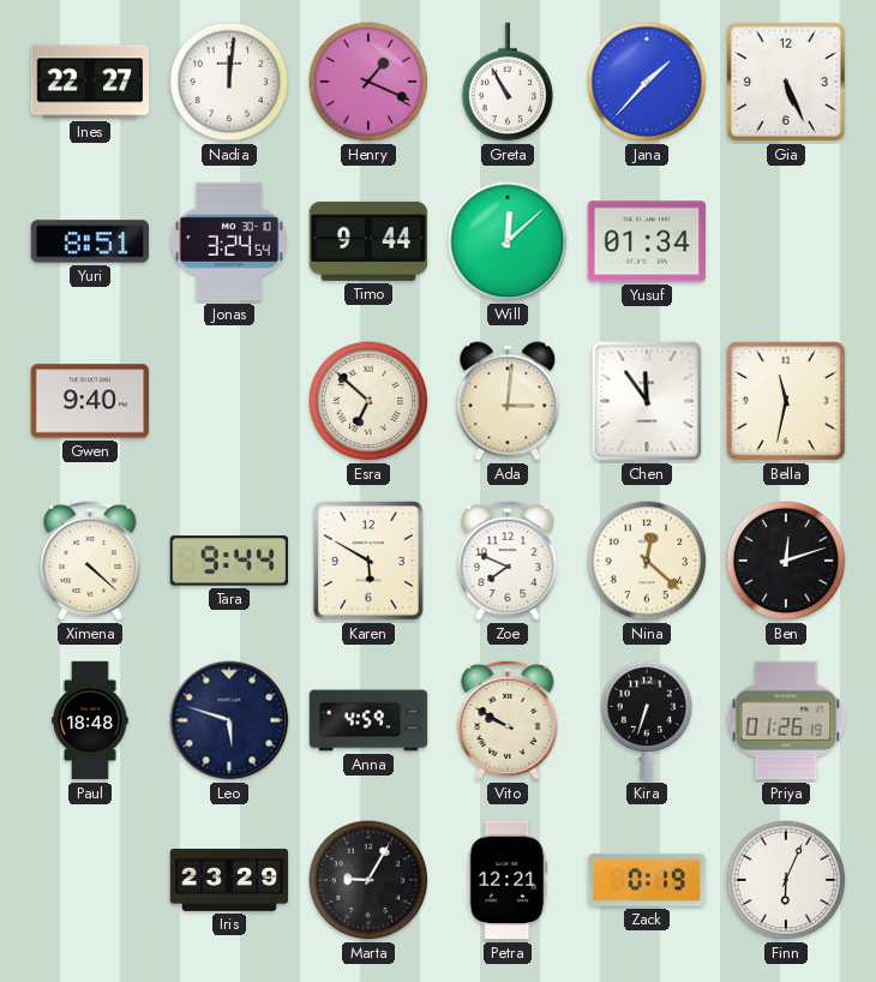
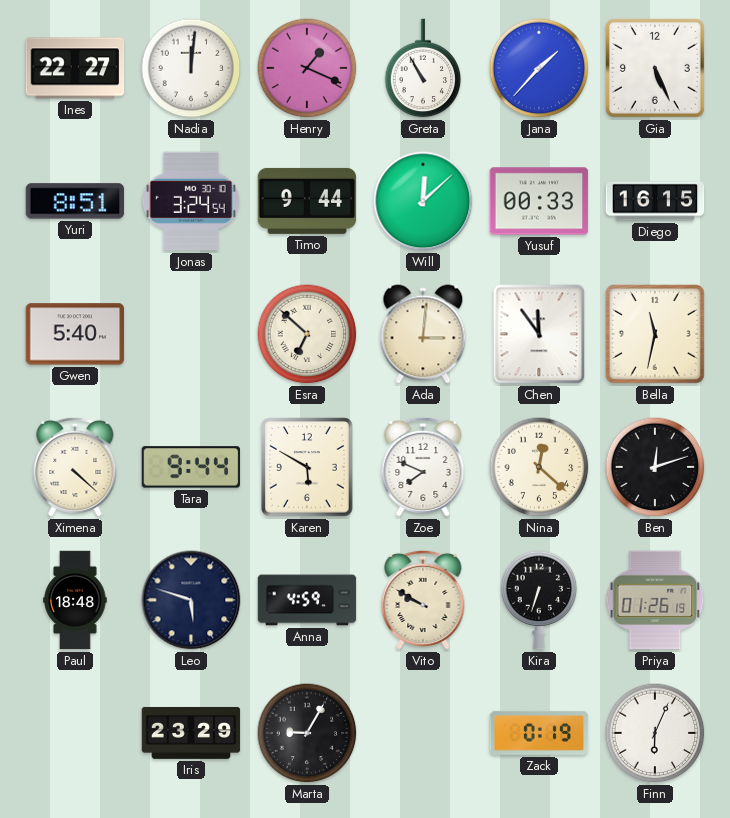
Yusuf: 01:34 -> 00:33 (539, 201)
Diego: none -> 16:15 (655, 201)
Gwen: 9:40 -> 5:40 (75, 334)
Petra: 12:21 -> none (508, 880)
